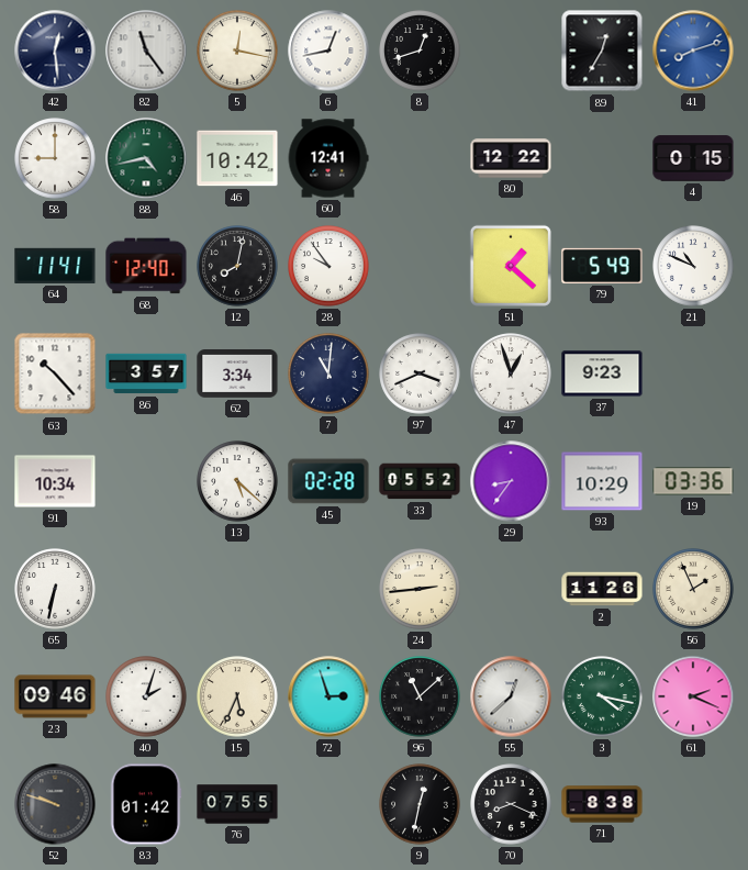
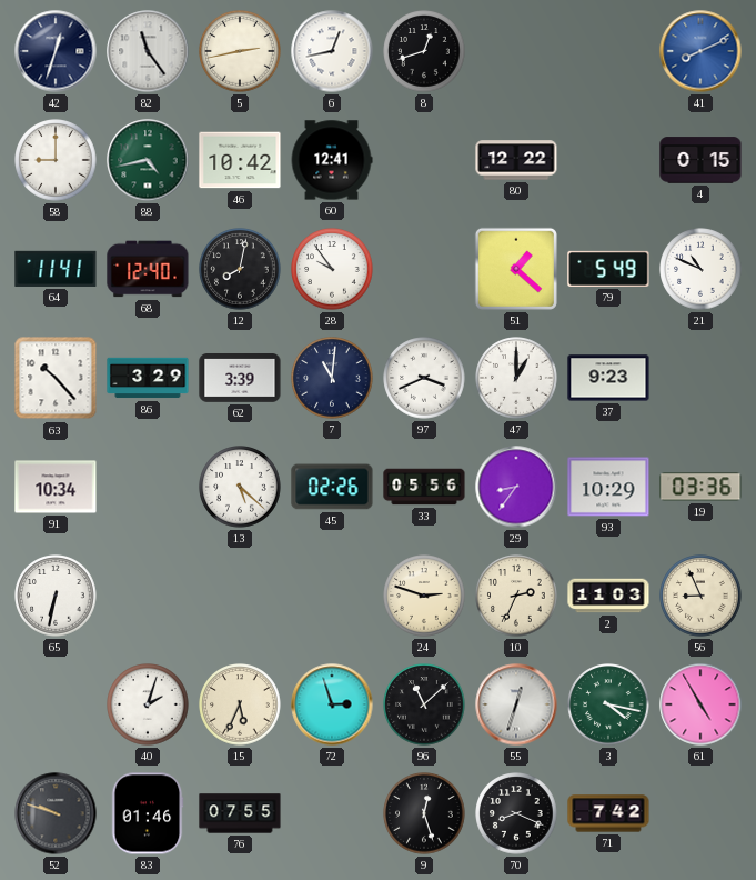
42: 12:29 -> 12:33 (56, 51)
5: 12:17 -> 2:43 (240, 51)
89: 12:35 -> none (602, 51)
41: 8:12 -> 8:11 (700, 51)
86: 3:57 -> 3:29 (148, 378)
62: 3:34 -> 3:39 (240, 379)
47: 12:57 -> 1:00 (516, 378)
45: 02:28 -> 02:26 (332, 487)
33: 05:52 -> 05:56 (424, 487)
24: 2:44 -> 2:48 (424, 596)
10: none -> 2:34 (516, 596)
2: 11:26 -> 11:03 (608, 596)
56: 1:56 -> 8:56 (700, 596)
23: 09:46 -> none (55, 696)
55: 12:38 -> 12:33 (516, 704)
61: 2:19 -> 4:55 (700, 704)
83: 01:42 -> 01:46 (148, 813)
9: 12:32 -> 12:27 (424, 813)
71: 8:38 -> 7:42 (608, 813)
